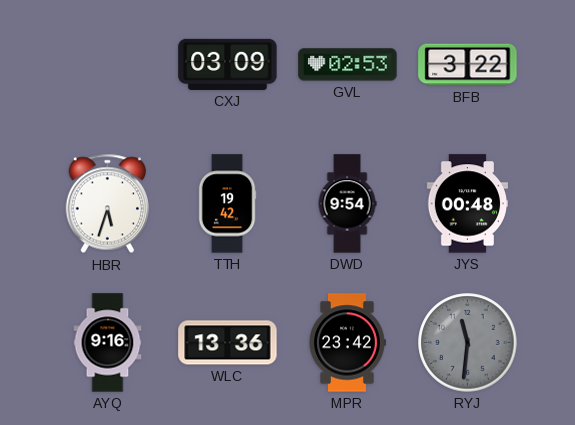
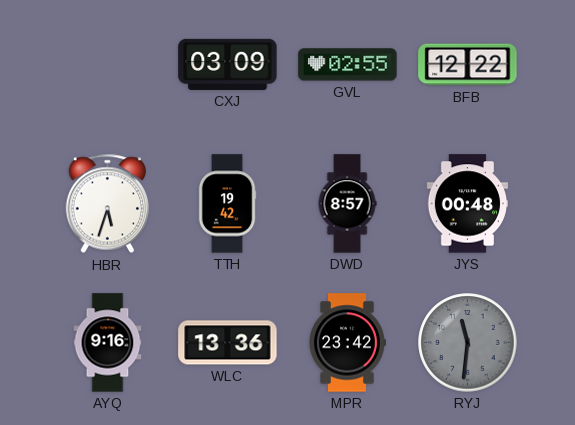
GVL: 02:53 -> 02:55 (348, 65)
BFB: 3:22 -> 12:22 (468, 65)
DWD: 9:54 -> 8:57 (347, 204)
